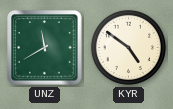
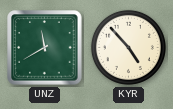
KYR: 4:51 -> 4:53 (128, 47)
